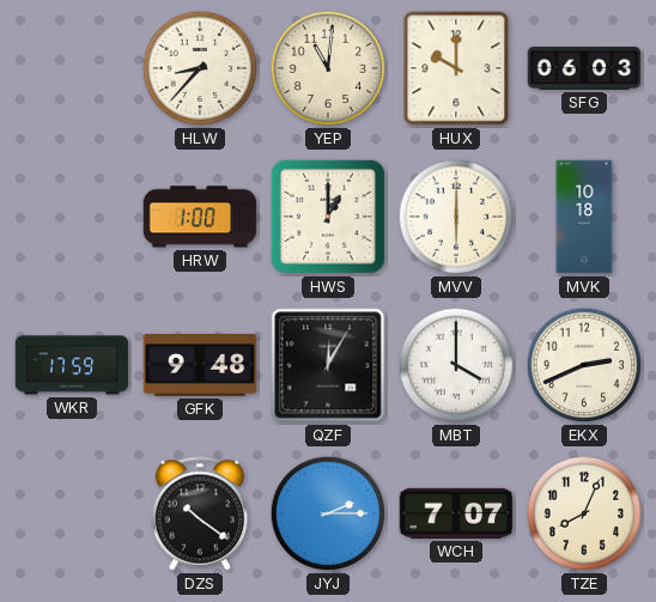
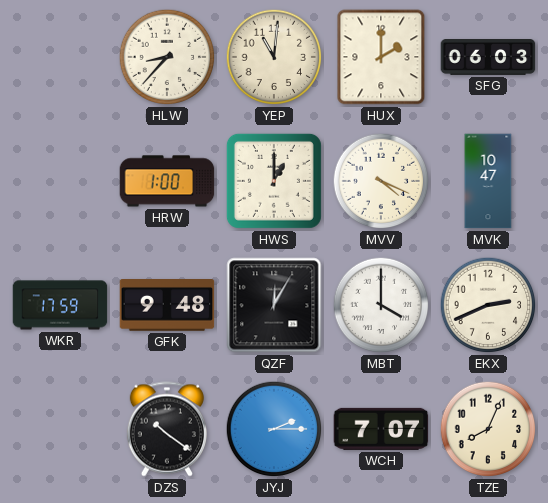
HUX: 10:00 -> 2:00 (381, 57)
MVV: 6:00 -> 4:19 (381, 181)
MVK: 10:18 -> 10:47 (488, 181)
